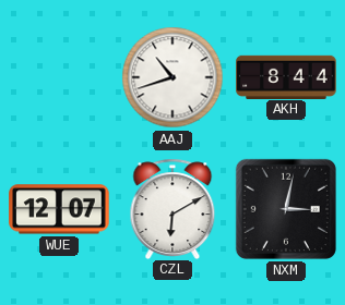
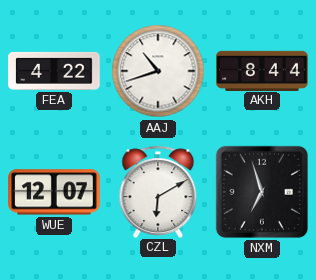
FEA: none -> 4:22 (54, 71)
NXM: 3:02 -> 6:57 (262, 192)
